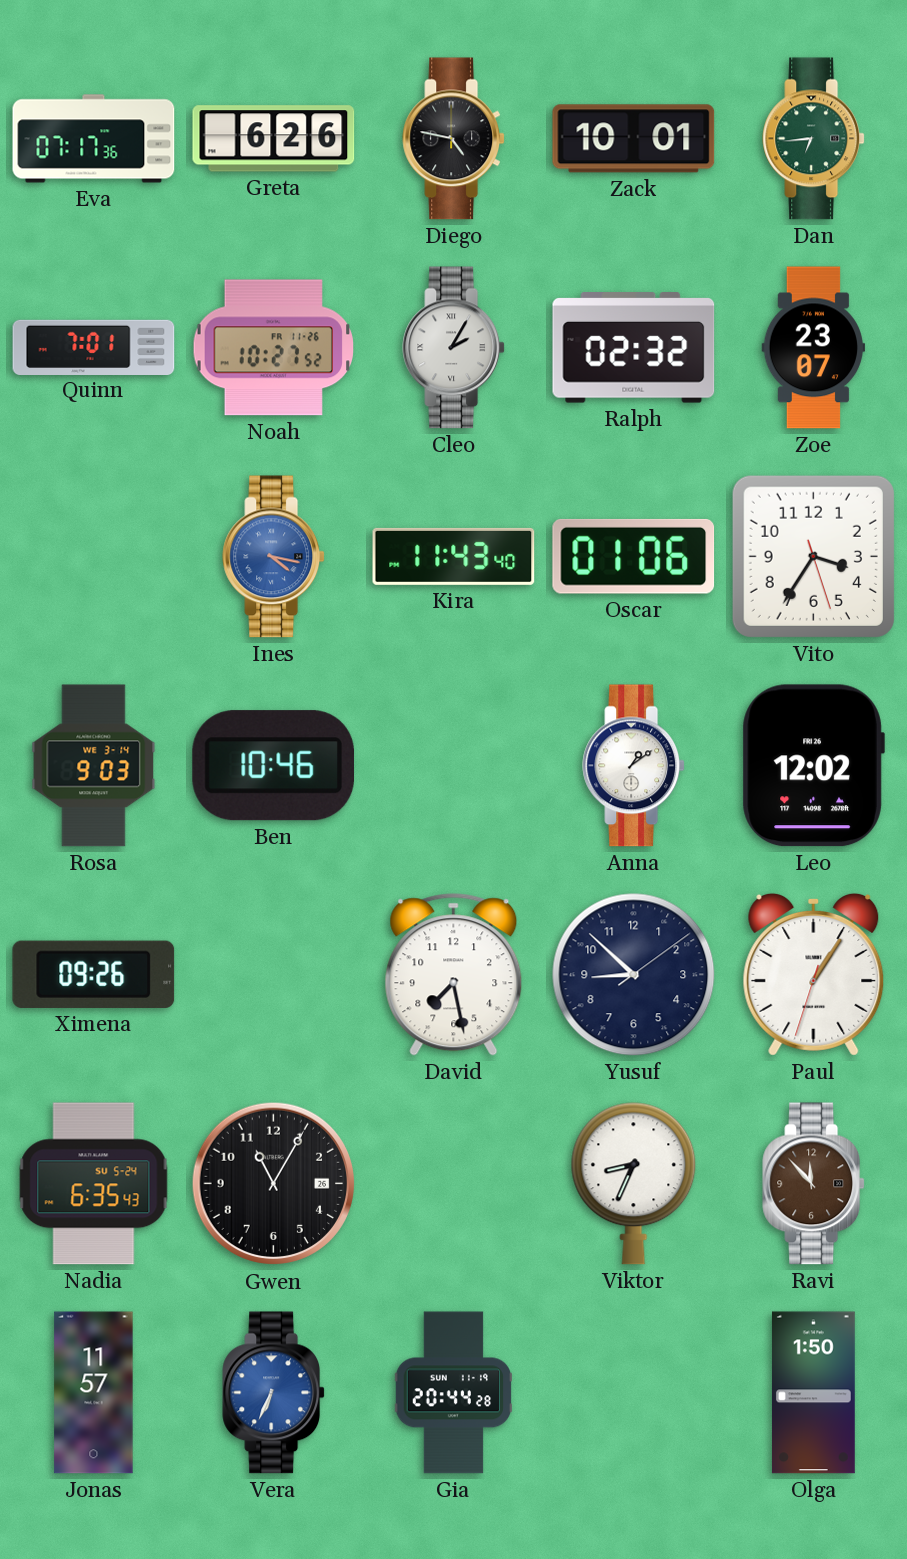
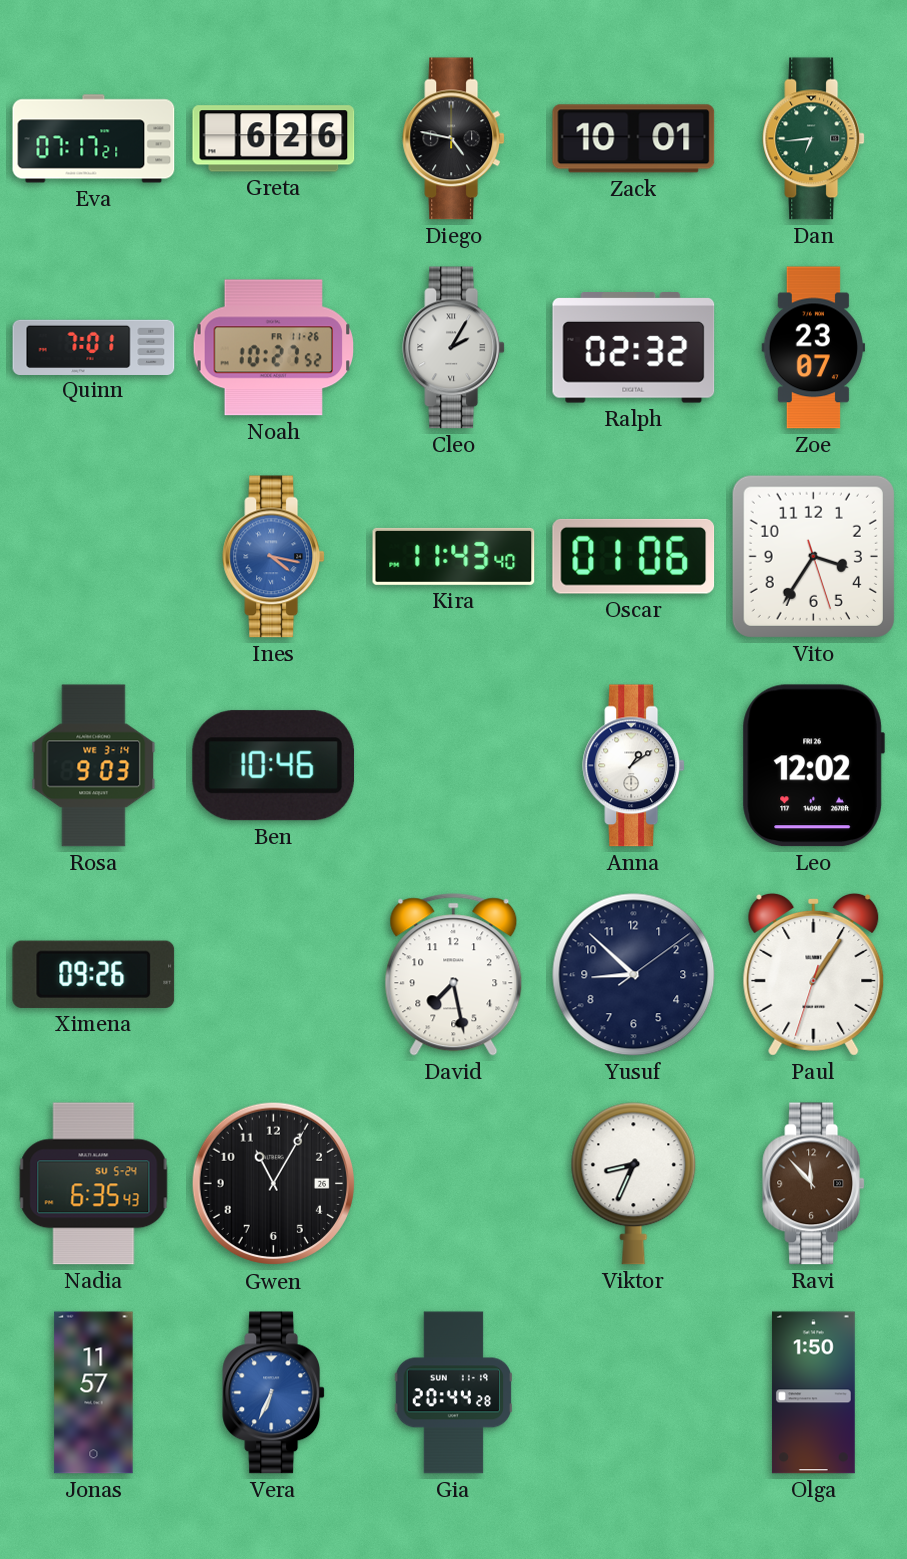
Eva: 07:17:36 -> 07:17:21 (94, 139)
